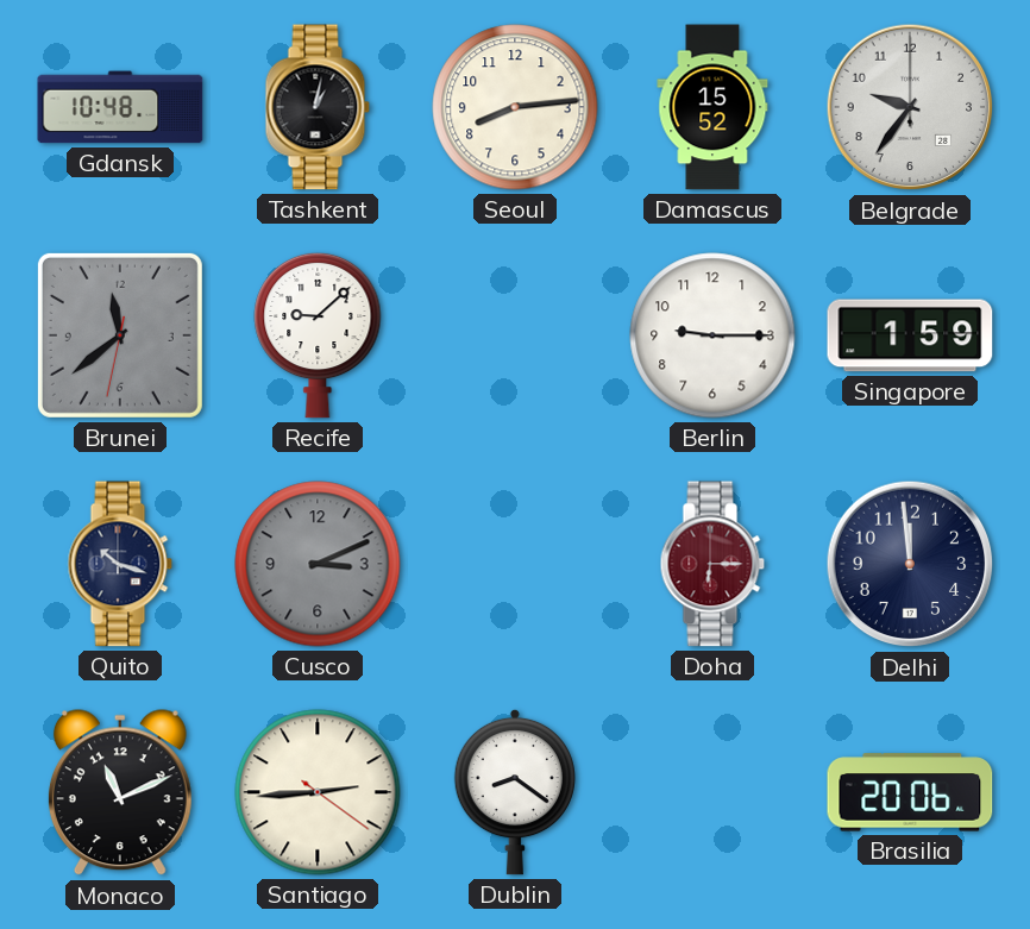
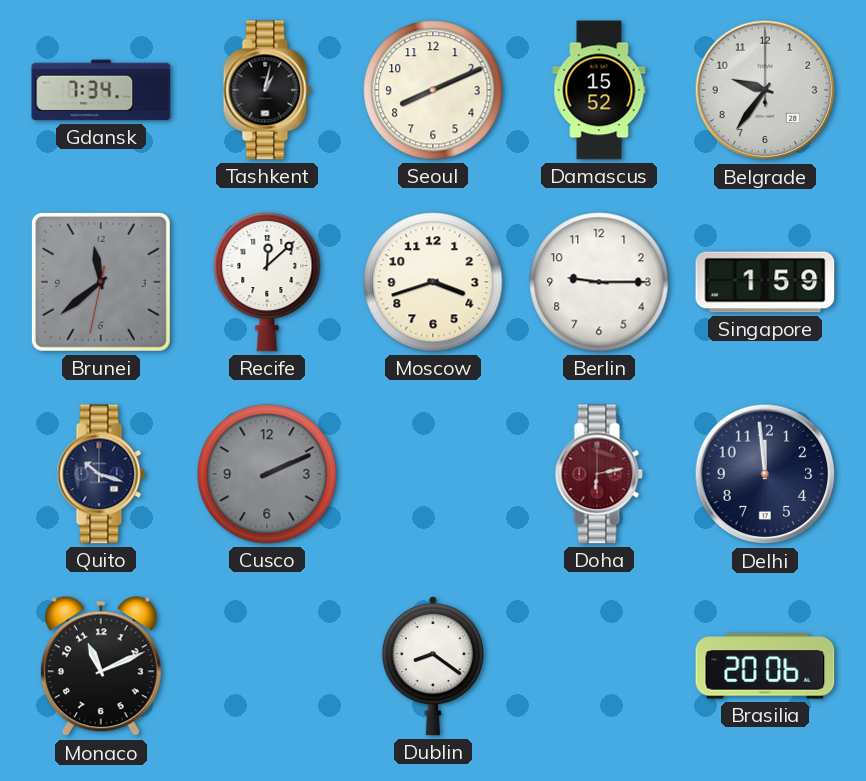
Gdansk: 10:48 -> 7:34 (101, 90)
Seoul: 8:14 -> 8:11 (433, 90)
Recife: 9:08 -> 12:08 (267, 282)
Moscow: none -> 3:42 (433, 282)
Cusco: 3:11 -> 2:11 (267, 474)
Doha: 6:15 -> 6:13 (599, 474)
Santiago: 2:44 -> none (318, 792)
